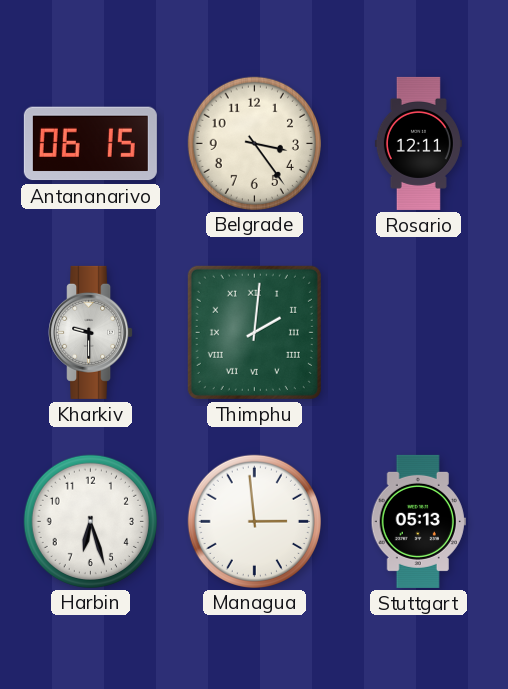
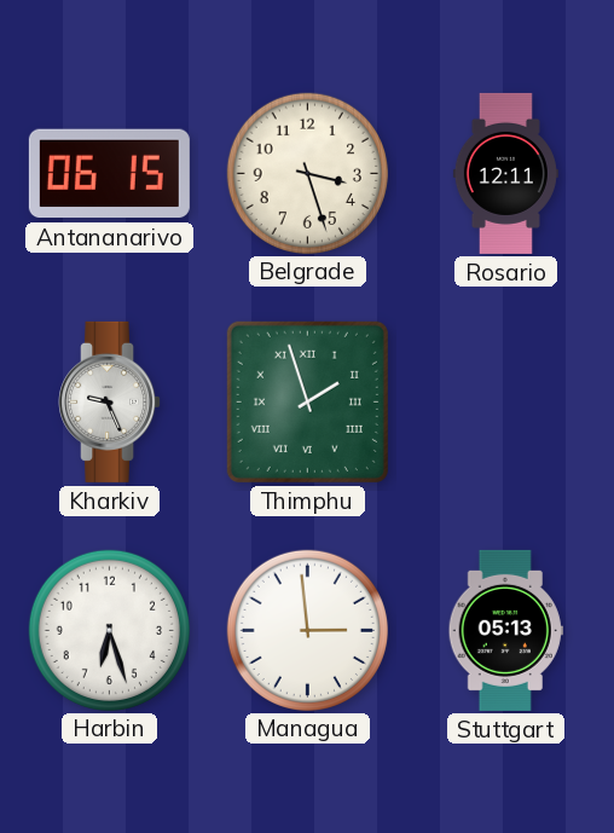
Belgrade: 3:24 -> 3:27 (307, 173)
Kharkiv: 9:30 -> 9:26 (110, 401)
Thimphu: 2:01 -> 1:57 (307, 401)
